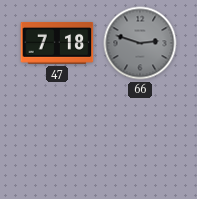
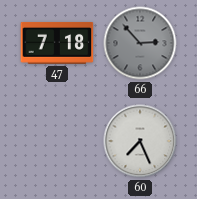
66: 2:48 -> 2:53 (140, 43)
60: none -> 7:26 (140, 141)
